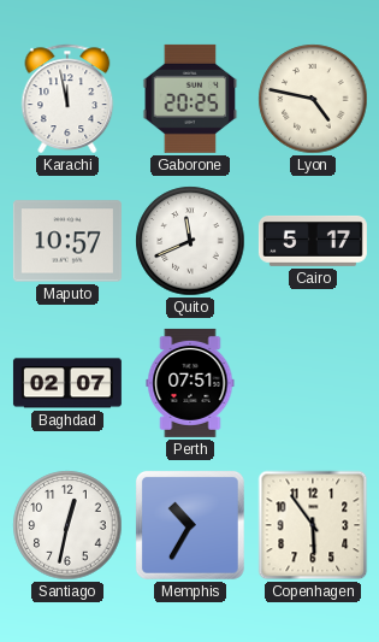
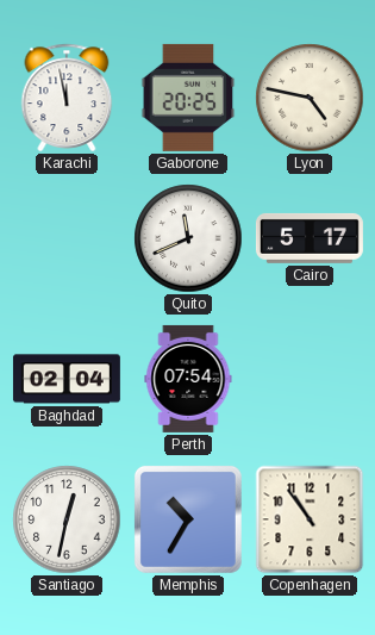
Maputo: 10:57 -> none (67, 241)
Baghdad: 02:07 -> 02:04 (67, 379)
Perth: 07:51 -> 07:54 (188, 379)
Copenhagen: 5:54 -> 10:54 (310, 519)
